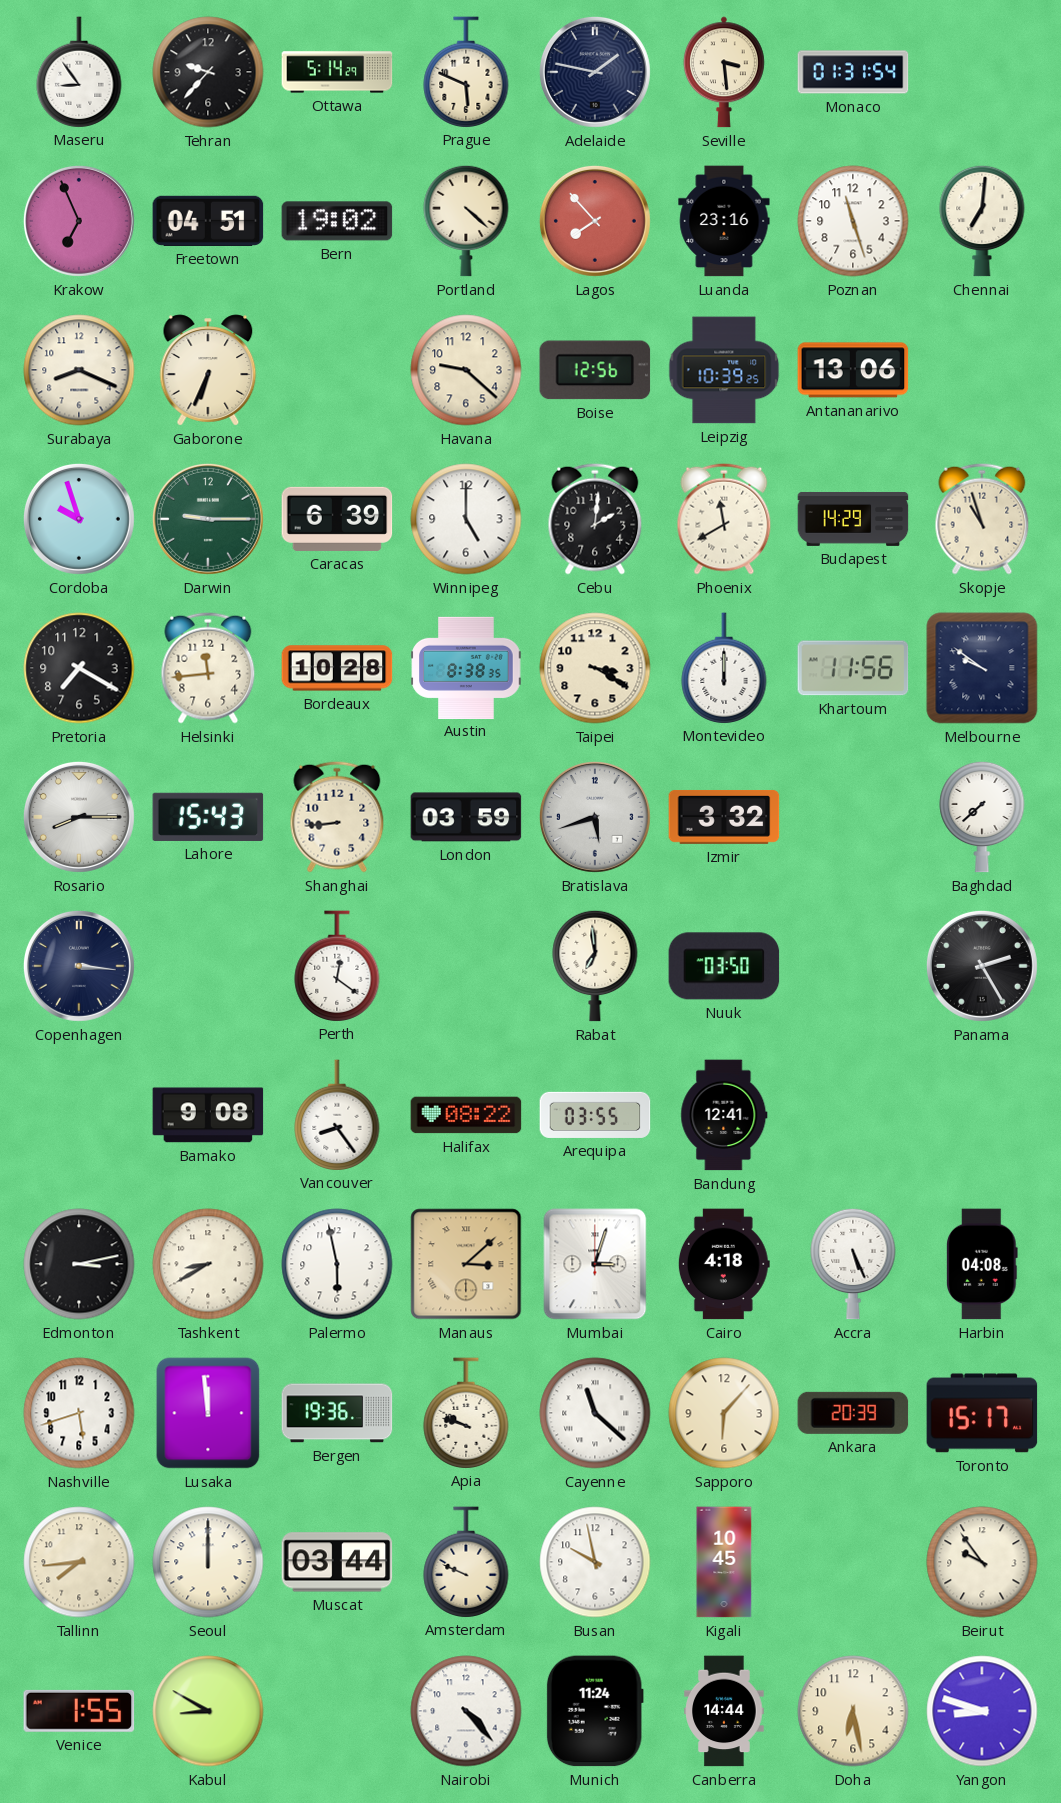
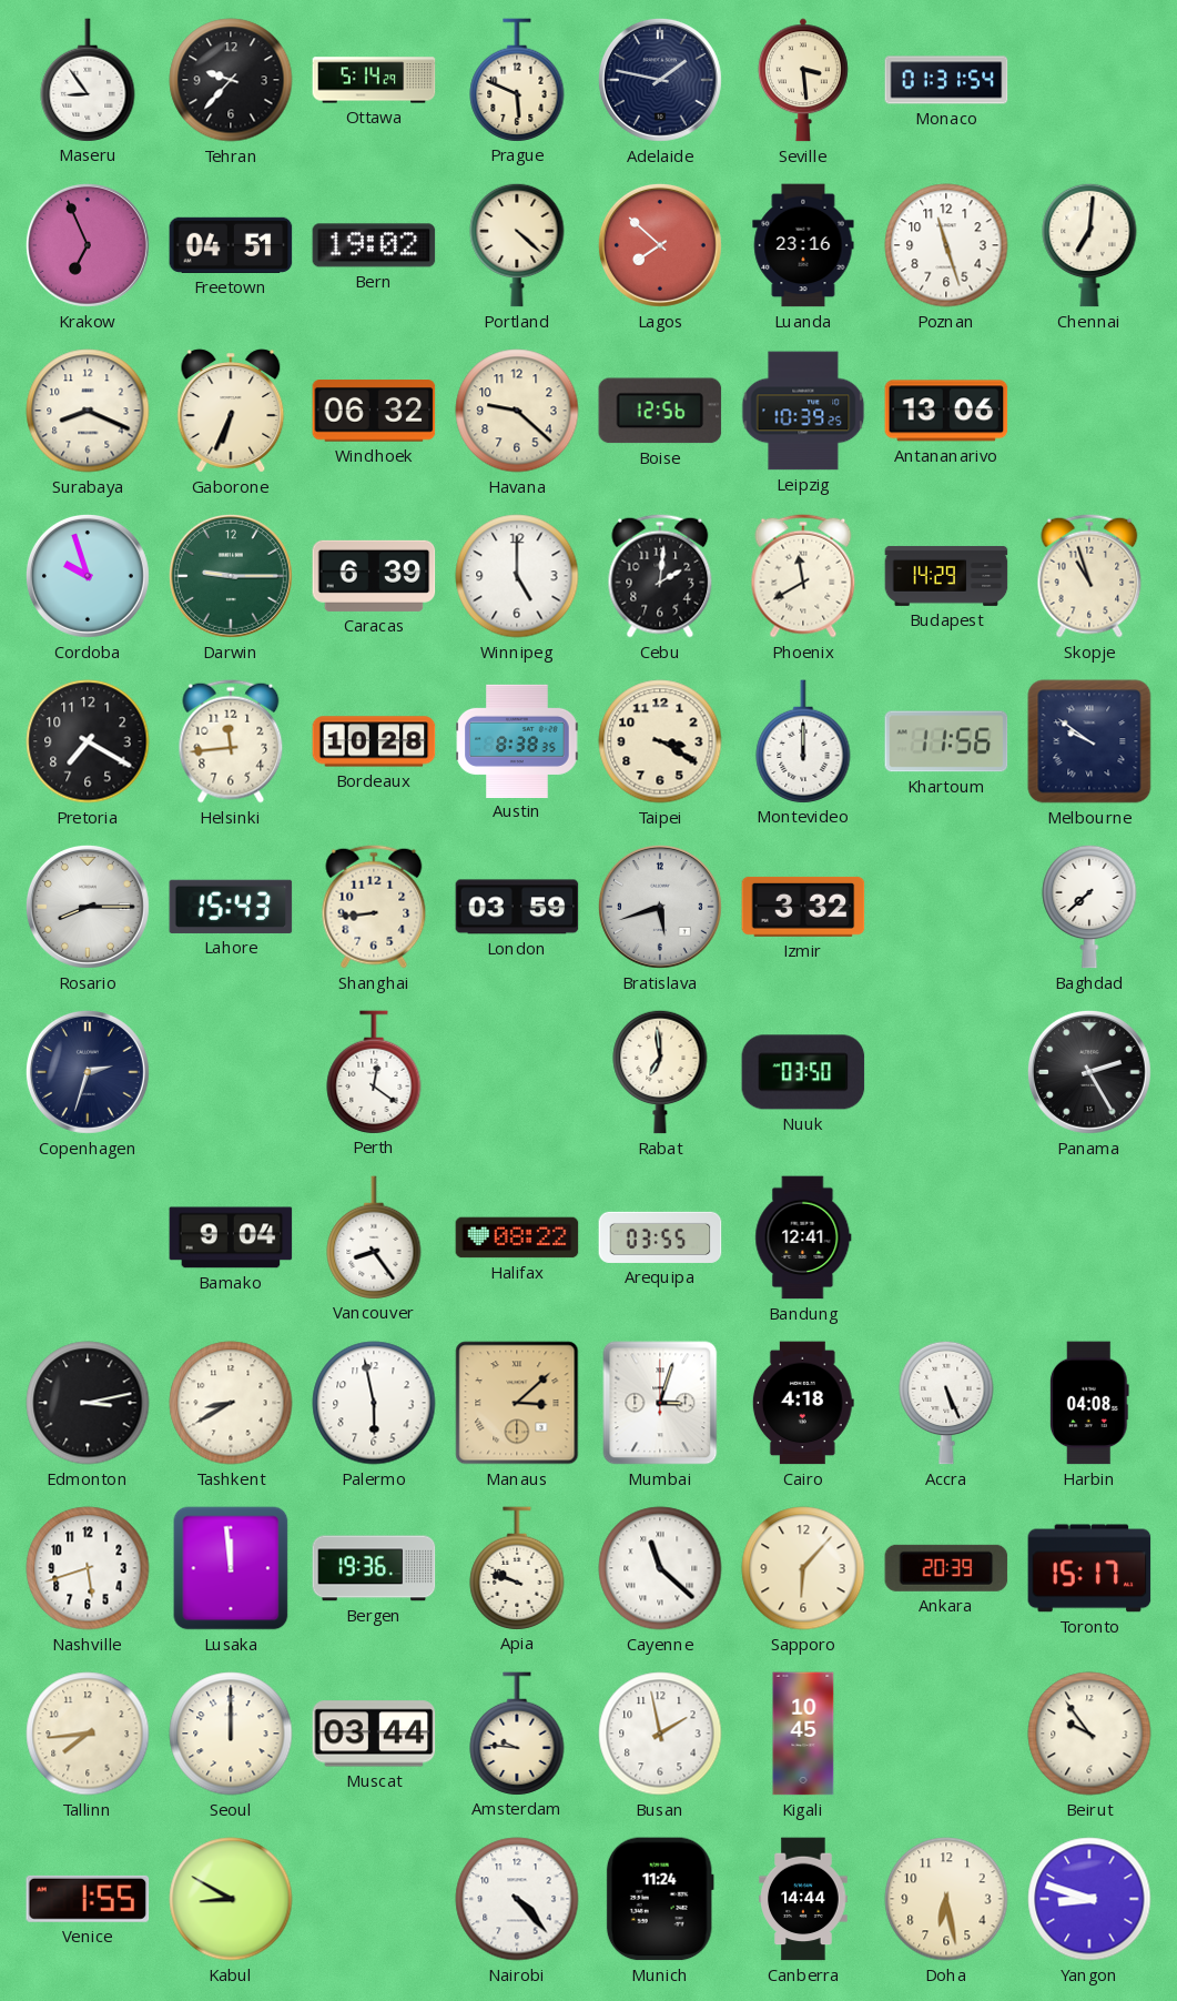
Lagos: 7:53 -> 7:52 (660, 245)
Windhoek: none -> 06:32 (374, 411)
Copenhagen: 3:16 -> 2:33 (88, 1072)
Bamako: 9:08 -> 9:04 (231, 1237)
Amsterdam: 9:49 -> 9:46 (517, 1734)
Busan: 9:58 -> 1:58 (660, 1734)
